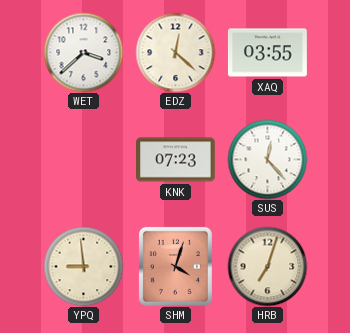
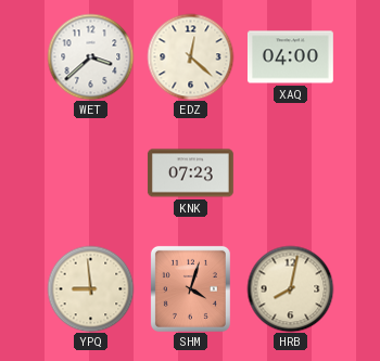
XAQ: 03:55 -> 04:00 (290, 57)
SUS: 12:23 -> none (267, 159)
HRB: 7:03 -> 8:02 (290, 288)
